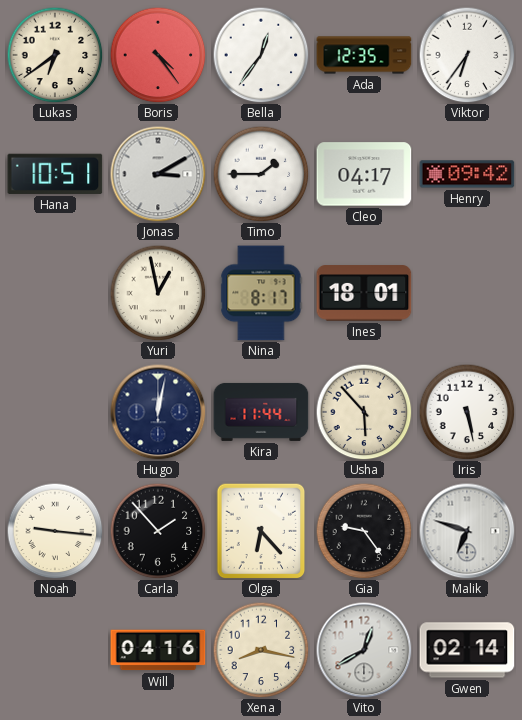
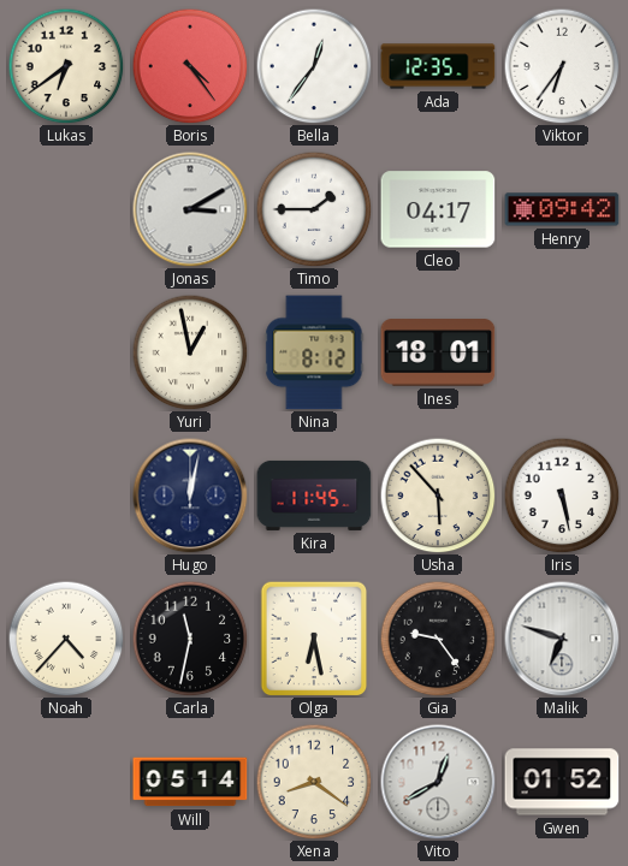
Hana: 10:51 -> none (55, 174)
Nina: 8:17 -> 8:12 (314, 352)
Kira: 11:44 -> 11:45 (314, 496)
Noah: 9:16 -> 4:37 (66, 639)
Carla: 1:53 -> 11:32 (190, 639)
Olga: 6:23 -> 6:28 (314, 639)
Will: 04:16 -> 05:14 (190, 782)
Xena: 8:17 -> 8:21 (314, 782)
Gwen: 02:14 -> 01:52 (562, 782)
